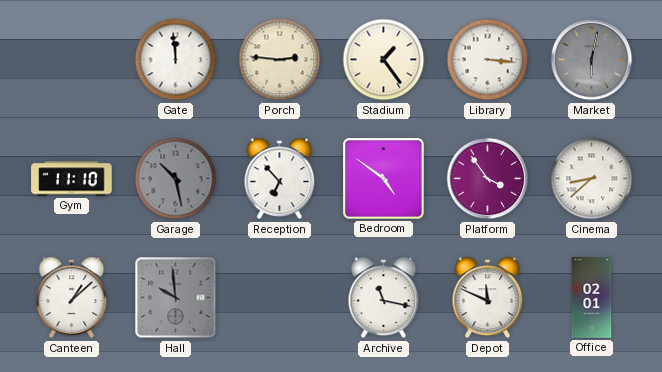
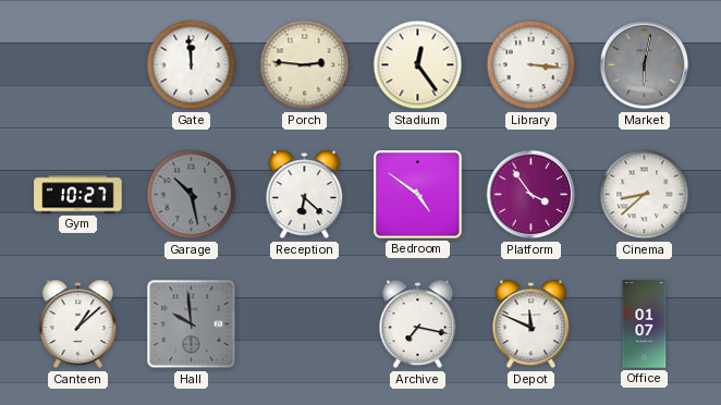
Stadium: 1:24 -> 12:24 (418, 65)
Gym: 11:10 -> 10:27 (78, 195)
Reception: 6:53 -> 6:22 (305, 195)
Archive: 11:17 -> 7:17 (418, 324)
Office: 02:01 -> 01:07 (645, 324)
